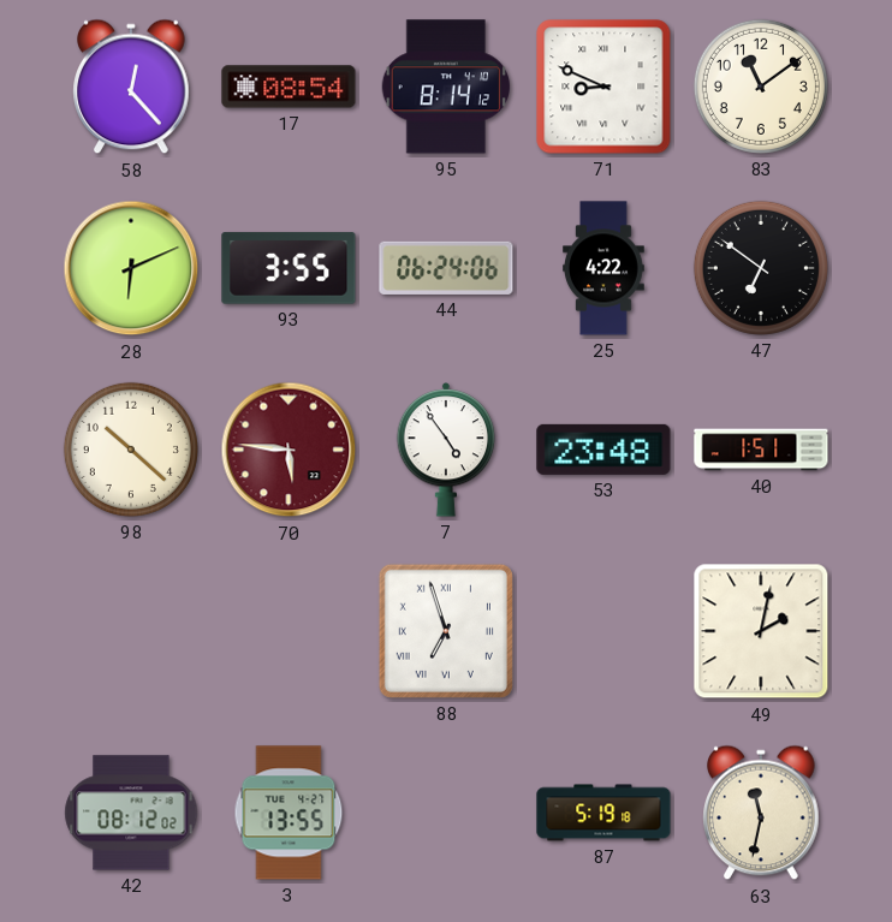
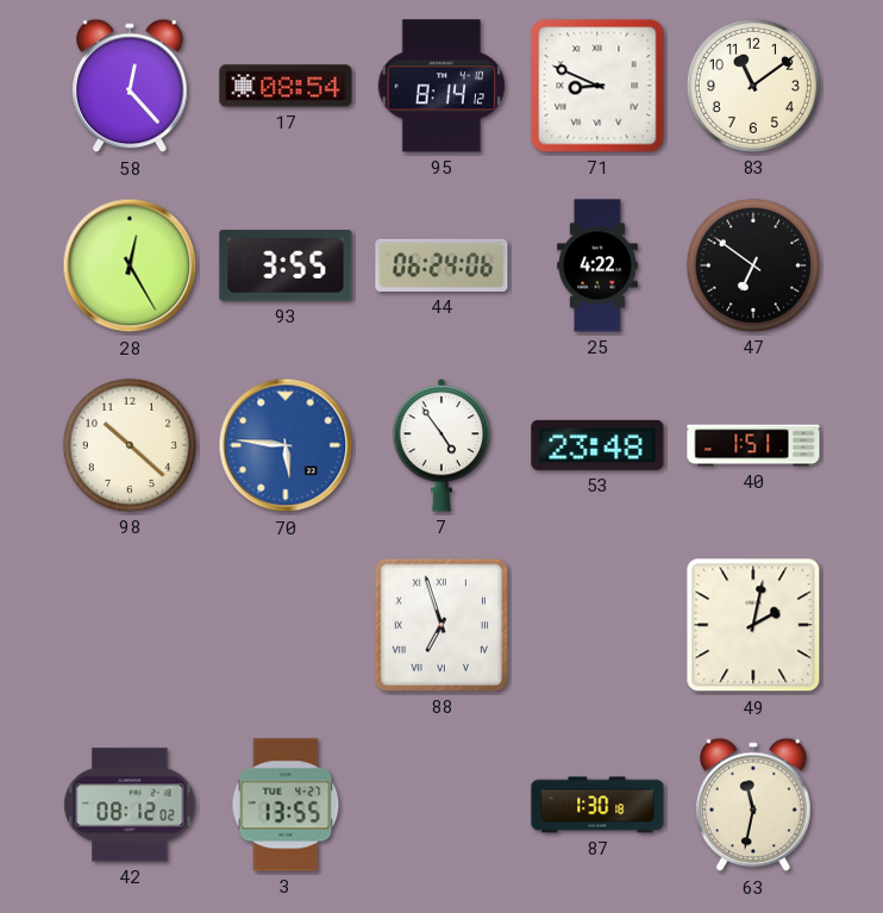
28: 6:11 -> 12:25 (130, 265)
70 dial: burgundy -> blue (286, 445)
87: 5:19 -> 1:30 (597, 805)
